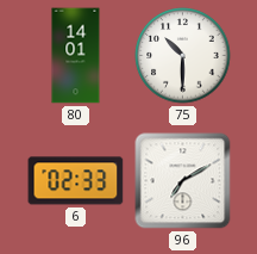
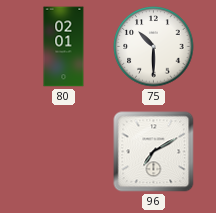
80: 14:01 -> 02:01 (64, 47)
6: 02:33 -> none (76, 181)
